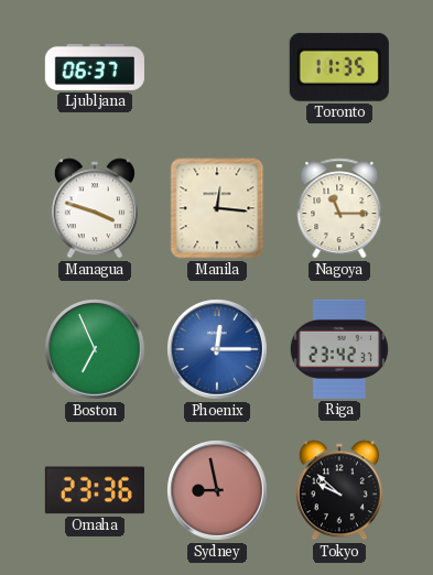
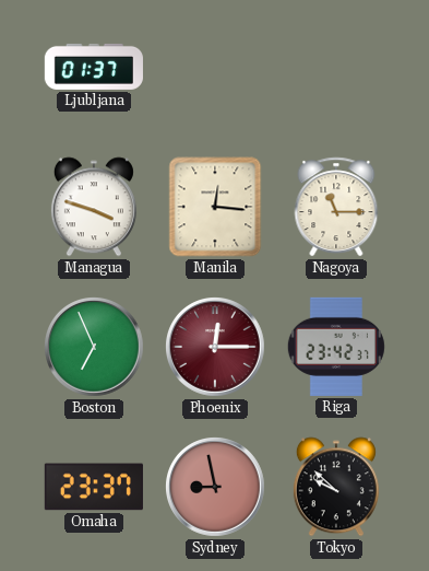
Ljubljana: 06:37 -> 01:37 (94, 67)
Toronto: 11:35 -> none (339, 67)
Phoenix dial: blue -> burgundy (216, 348)
Omaha: 23:36 -> 23:37 (94, 487)
